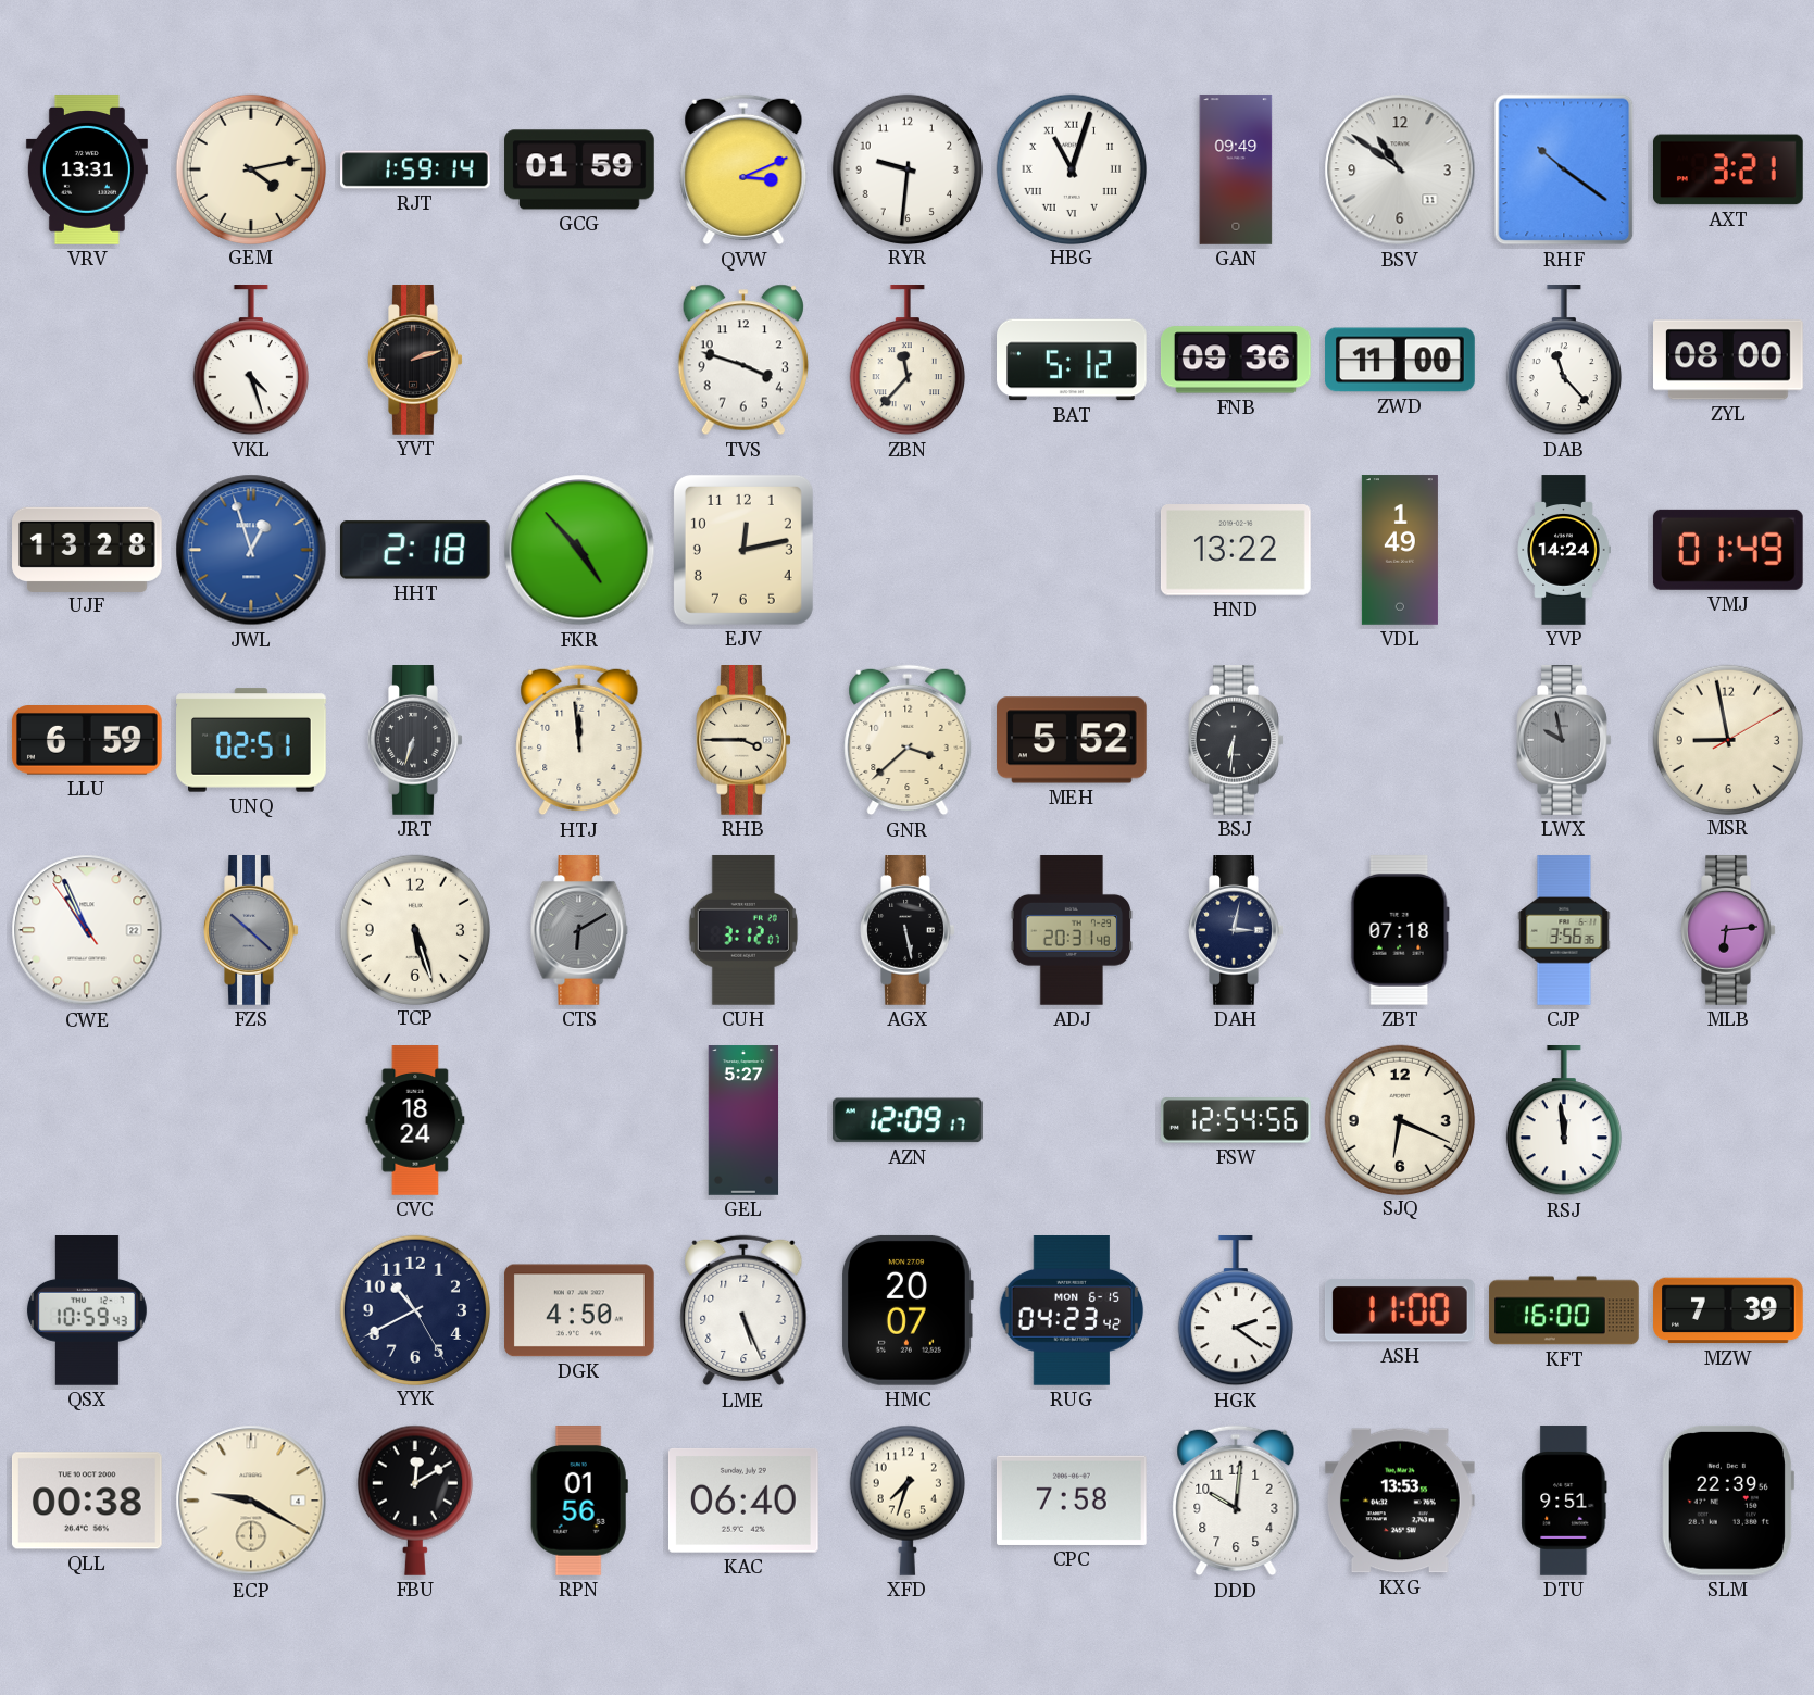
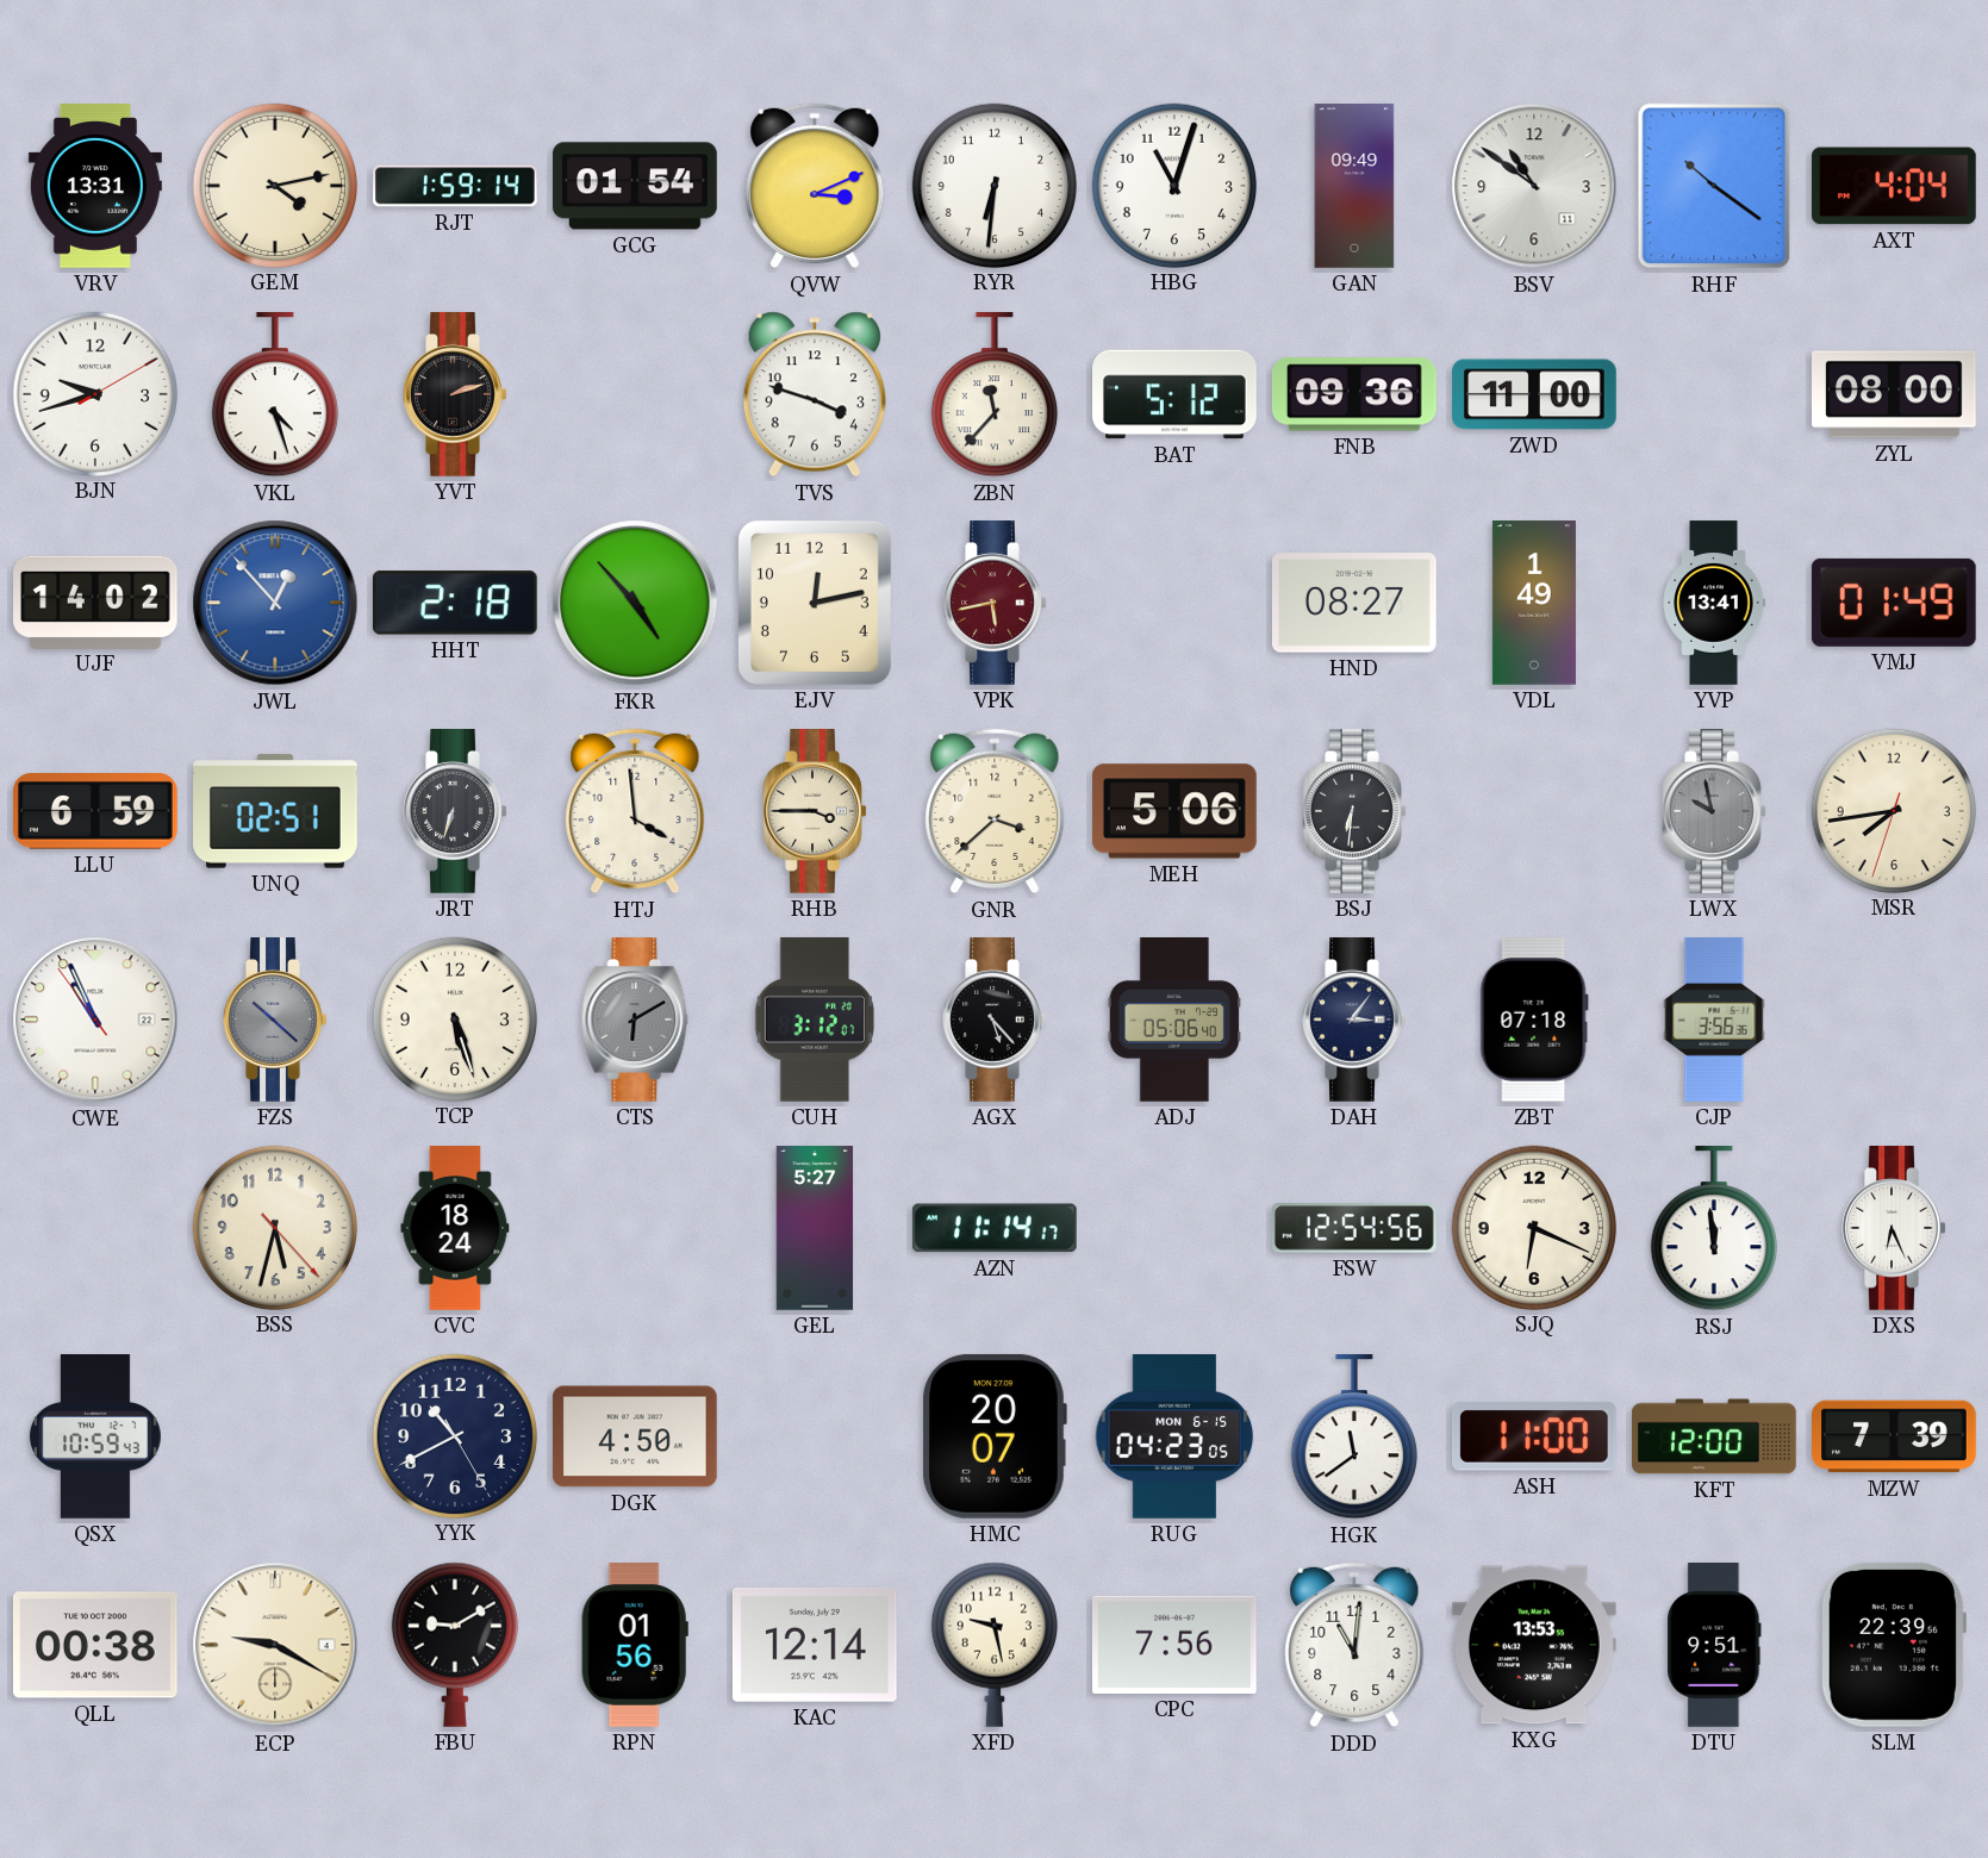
GCG: 01:59 -> 01:54 (635, 186)
RYR: 9:31 -> 6:31 (993, 185)
HBG numerals: Roman -> Arabic (1173, 185)
AXT: 3:21 -> 4:04 (1895, 186)
BJN: none -> 9:42 (94, 393)
DAB: 11:23 -> none (1564, 361)
UJF: 13:28 -> 14:02 (95, 601)
JWL: 12:57 -> 12:53 (275, 603)
VPK: none -> 5:43 (995, 604)
HND: 13:22 -> 08:27 (1354, 603)
YVP: 14:24 -> 13:41 (1714, 603)
HTJ: 11:59 -> 3:59 (635, 811)
MEH: 5:52 -> 5:06 (1176, 811)
MSR: 8:58 -> 7:43 (1893, 810)
AGX: 5:28 -> 5:23 (995, 1021)
ADJ: 20:31 -> 05:06 (1174, 1021)
DAH: 3:02 -> 3:06 (1354, 1021)
MLB: 6:14 -> none (1728, 931)
BSS: none -> 5:32 (274, 1227)
AZN: 12:09 -> 11:14 (995, 1228)
DXS: none -> 6:26 (1894, 1229)
LME: 5:26 -> none (743, 1310)
RUG: 04:23:42 -> 04:23:05 (1174, 1438)
HGK: 2:21 -> 11:39 (1354, 1438)
KFT: 16:00 -> 12:00 (1714, 1436)
FBU: 12:10 -> 9:10 (455, 1645)
KAC: 06:40 -> 12:14 (815, 1645)
XFD: 7:33 -> 9:28 (995, 1645)
CPC: 7:58 -> 7:56 (1174, 1645)
DDD: 10:01 -> 11:01 (1354, 1645)
